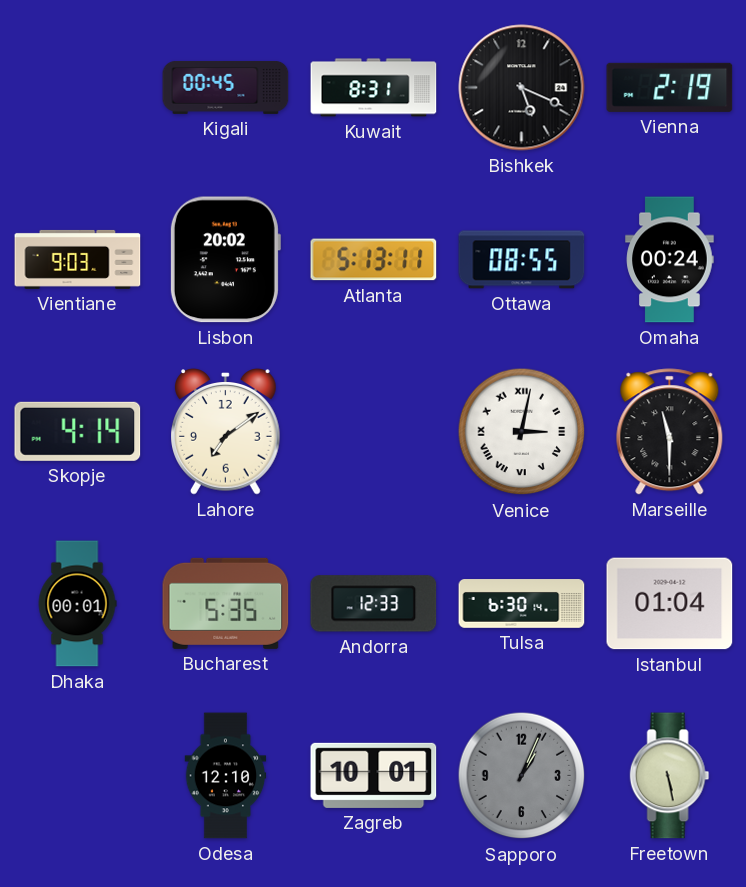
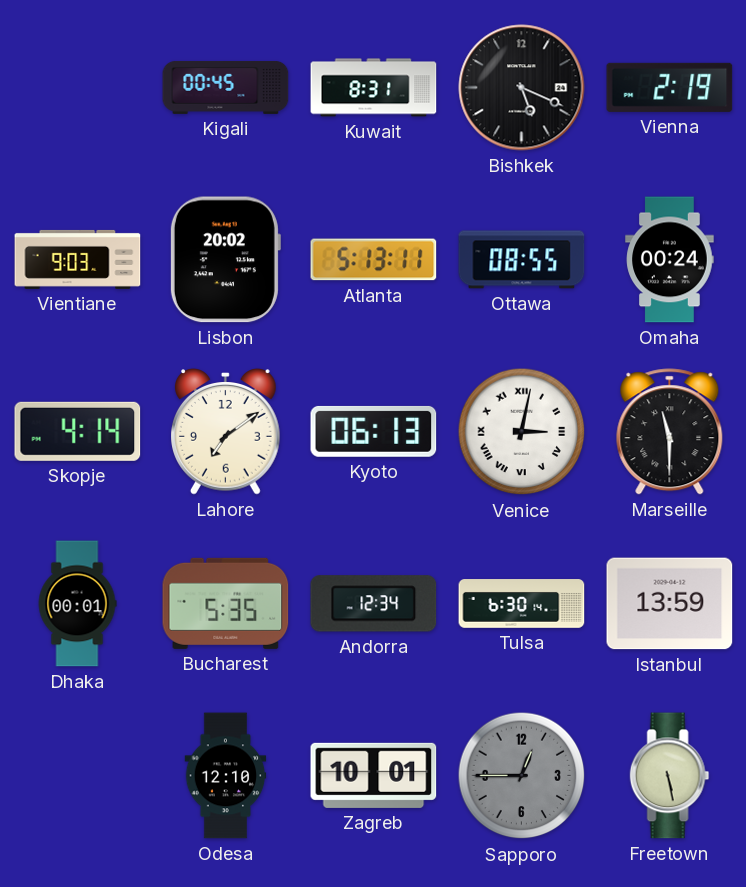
Kyoto: none -> 06:13 (374, 431)
Andorra: 12:33 -> 12:34 (374, 604)
Istanbul: 01:04 -> 13:59 (670, 604)
Sapporo: 1:04 -> 12:45 (522, 776)
